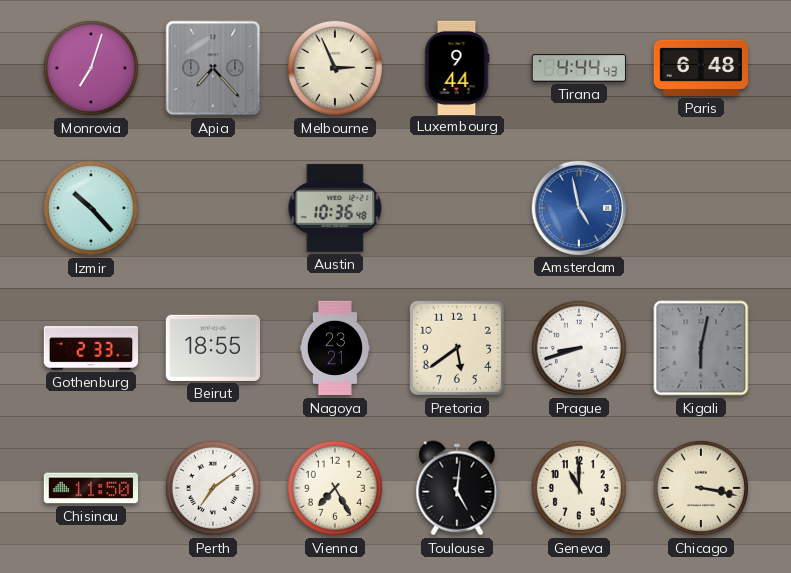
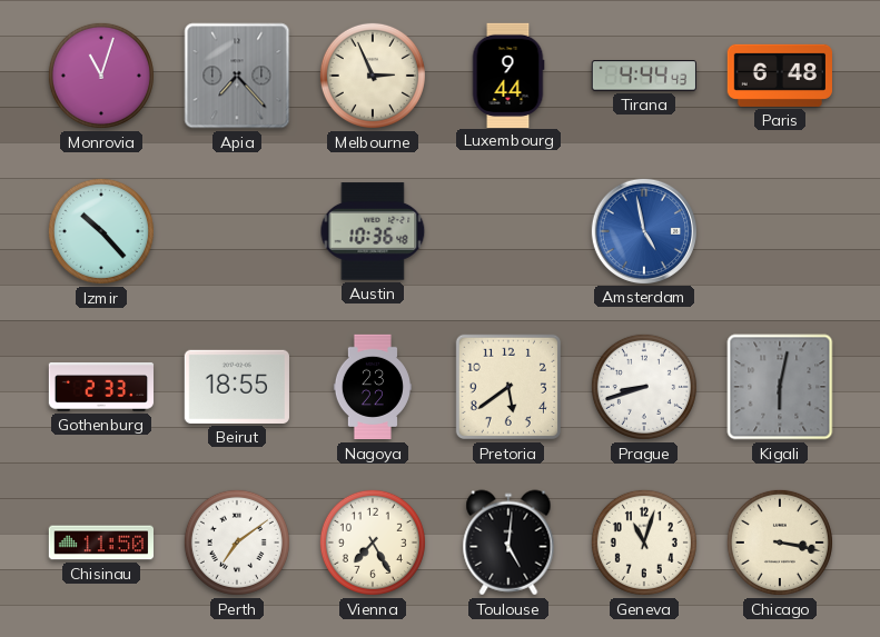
Monrovia: 7:03 -> 11:03 (101, 76)
Nagoya: 23:21 -> 23:22 (373, 387)
Geneva: 11:00 -> 11:03 (644, 543)
